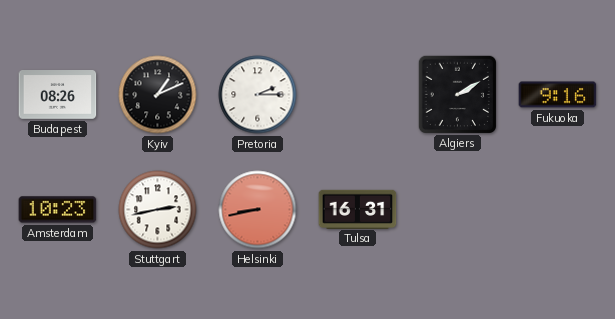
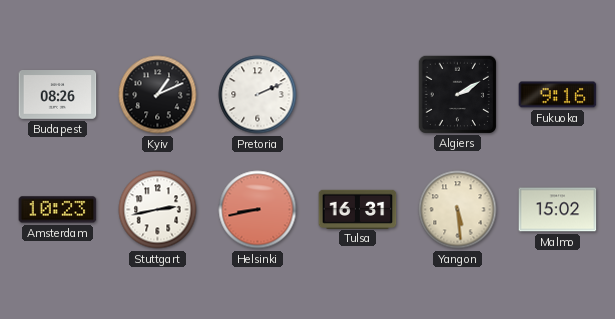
Pretoria: 2:15 -> 2:11 (258, 95)
Yangon: none -> 5:29 (458, 210)
Malmo: none -> 15:02 (558, 210)
